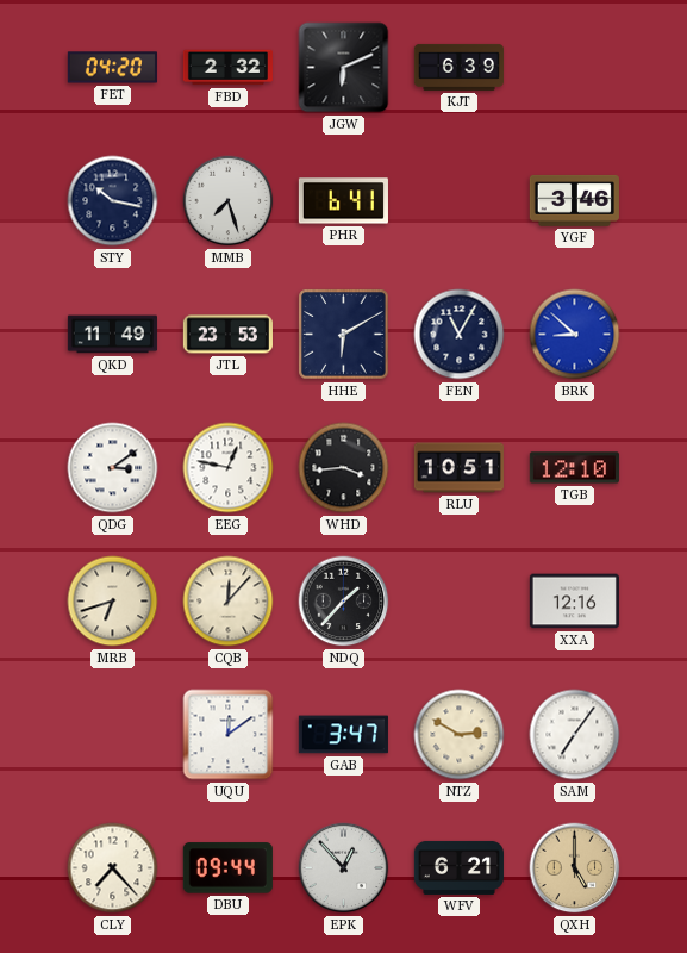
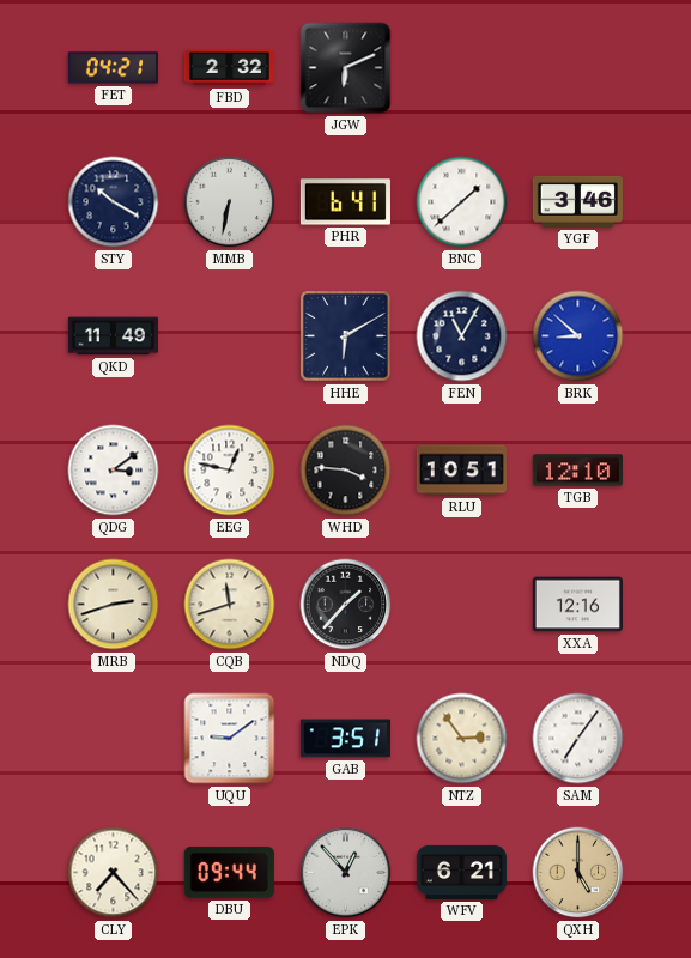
FET: 04:20 -> 04:21 (113, 68)
KJT: 6:39 -> none (458, 67)
STY: 10:17 -> 10:20 (114, 202)
MMB: 7:27 -> 6:32 (230, 202)
BNC: none -> 1:38 (462, 202)
JTL: 23:53 -> none (227, 335)
WHD: 3:44 -> 3:46 (346, 471)
MRB: 6:42 -> 2:42 (114, 605)
CQB: 12:07 -> 11:42 (230, 605)
UQU: 12:09 -> 9:09 (230, 739)
GAB: 3:47 -> 3:51 (345, 739)
NTZ: 2:50 -> 2:54 (462, 739)
